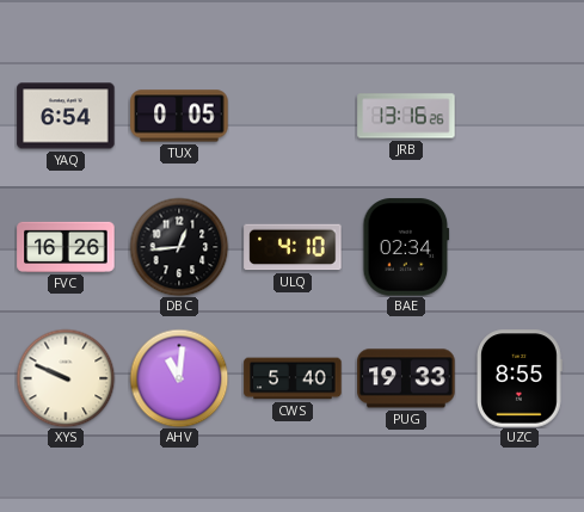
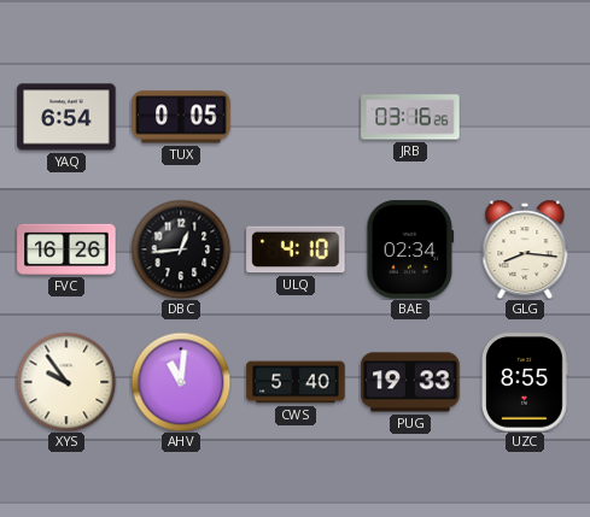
JRB: 13:16 -> 03:16 (410, 117)
GLG: none -> 8:16 (525, 249)
XYS: 9:49 -> 9:54 (66, 382)
